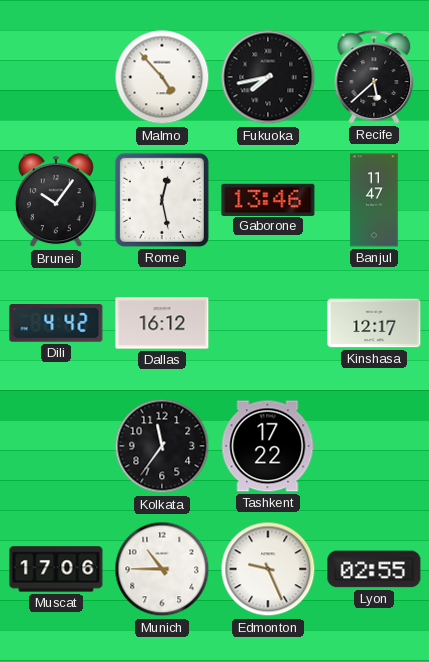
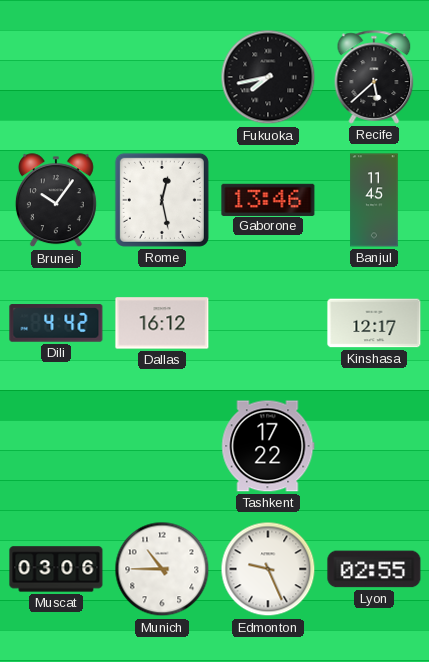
Malmo: 4:53 -> none (162, 77)
Banjul: 11:47 -> 11:45 (374, 200)
Kolkata: 11:36 -> none (162, 446)
Muscat: 17:06 -> 03:06 (56, 569)
